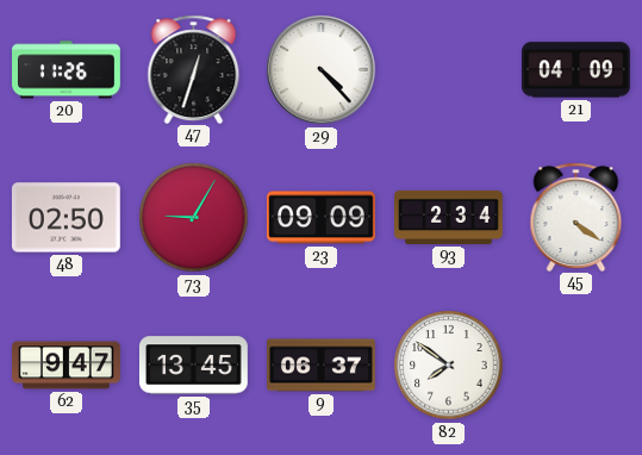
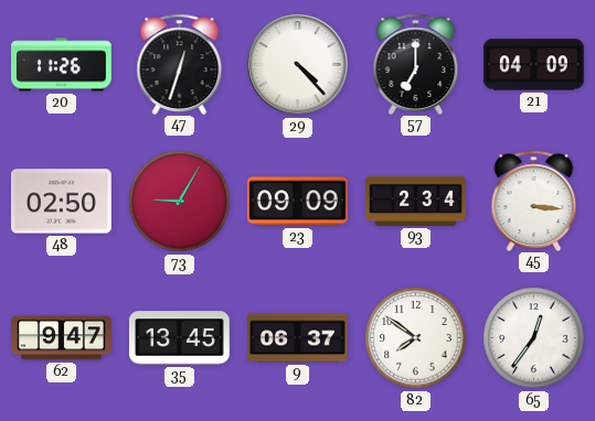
57: none -> 7:00 (416, 64)
45: 4:21 -> 3:16 (534, 201)
65: none -> 12:36 (534, 338)
